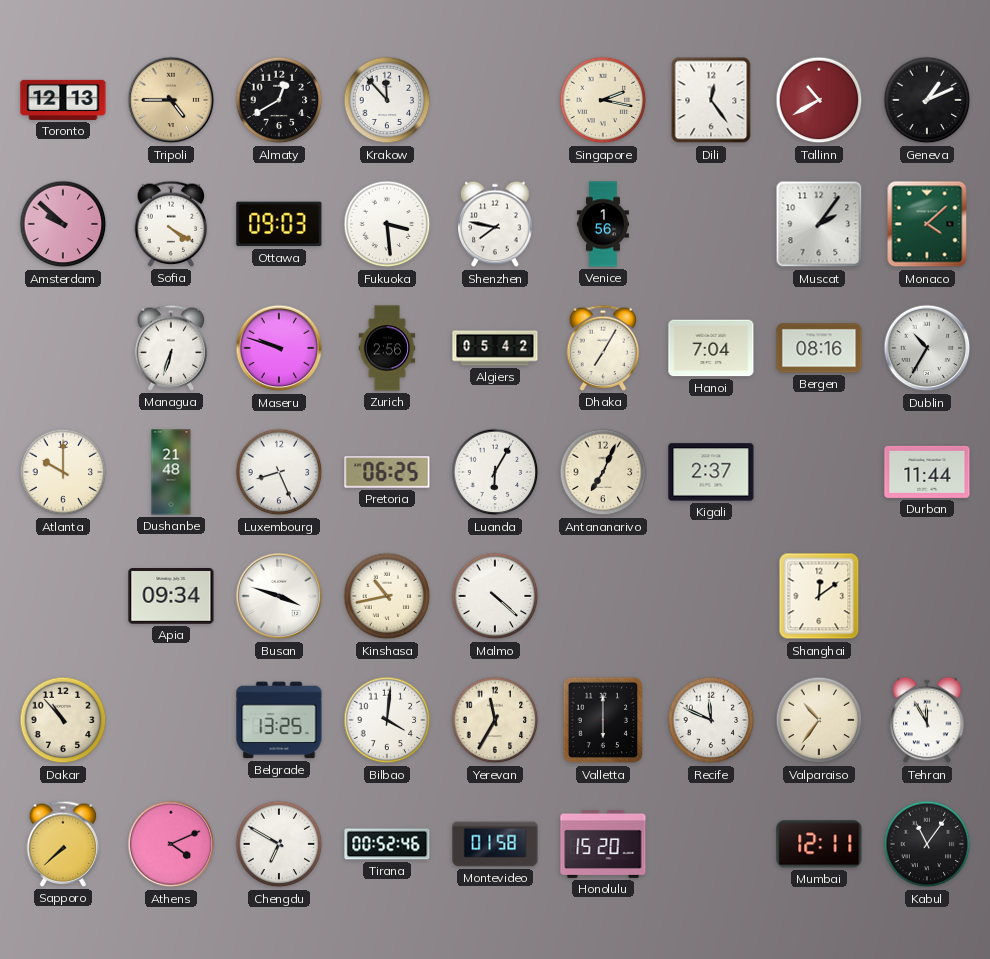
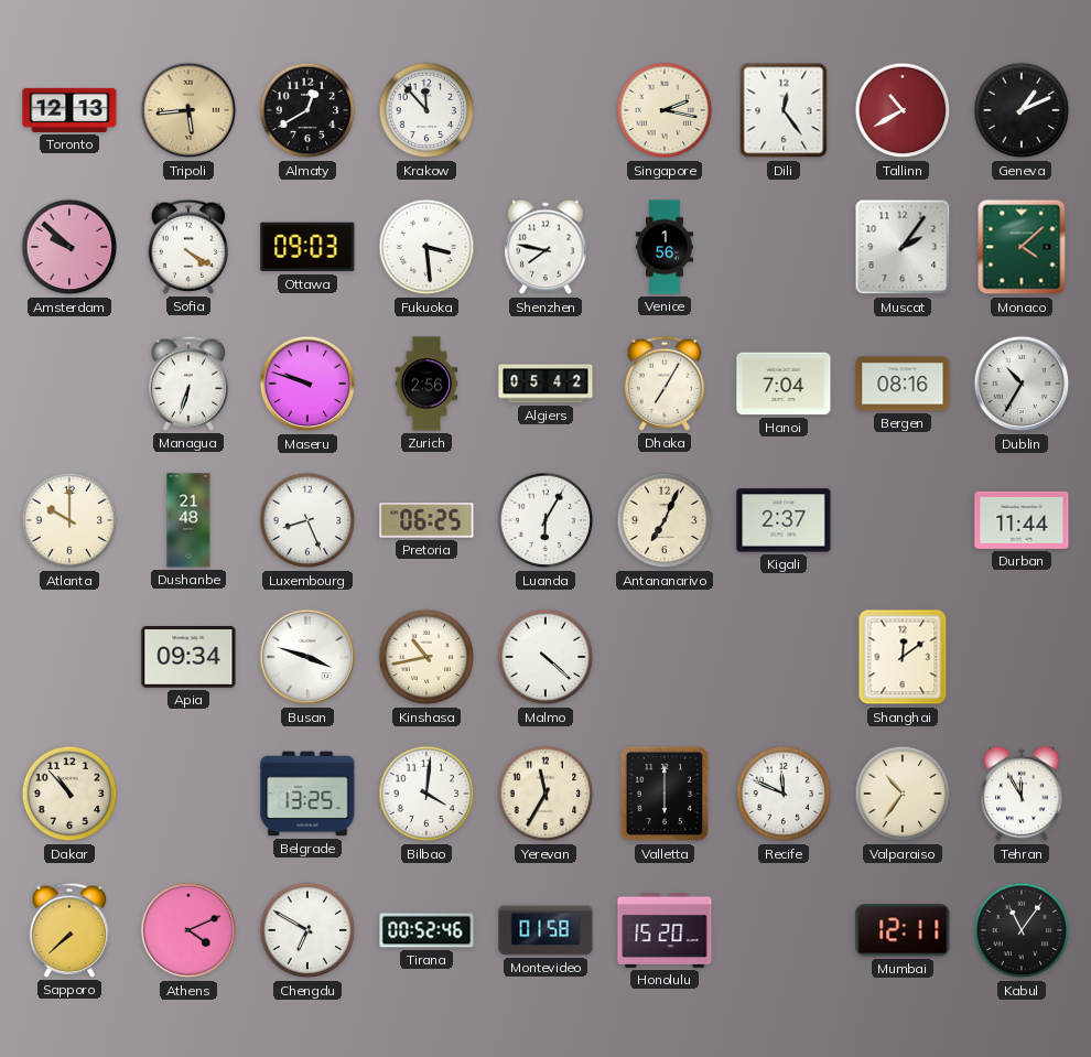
Tripoli: 4:45 -> 5:44 (188, 110)
